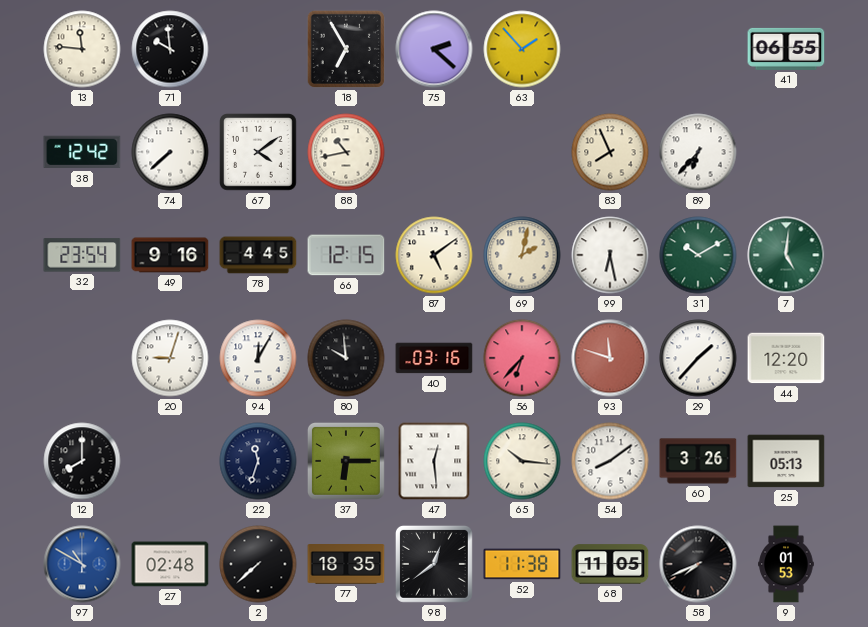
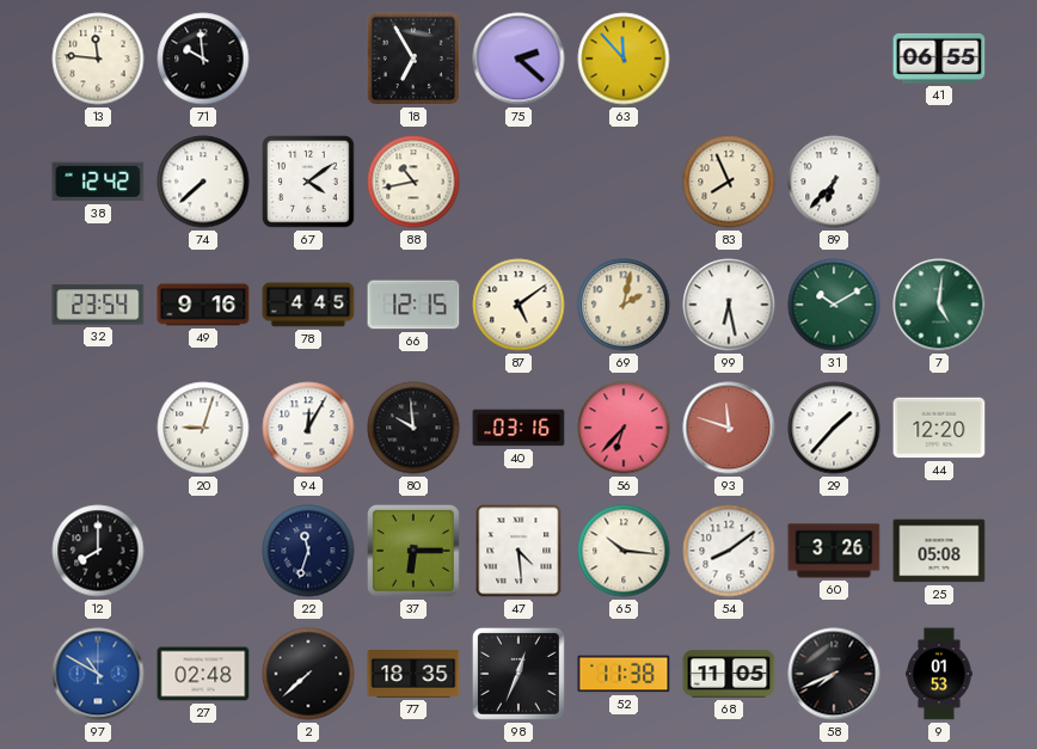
63: 1:53 -> 11:53 (624, 59)
47: 12:29 -> 4:29 (518, 551)
25: 05:13 -> 05:08 (939, 551)
98: 12:39 -> 12:34 (518, 674)
